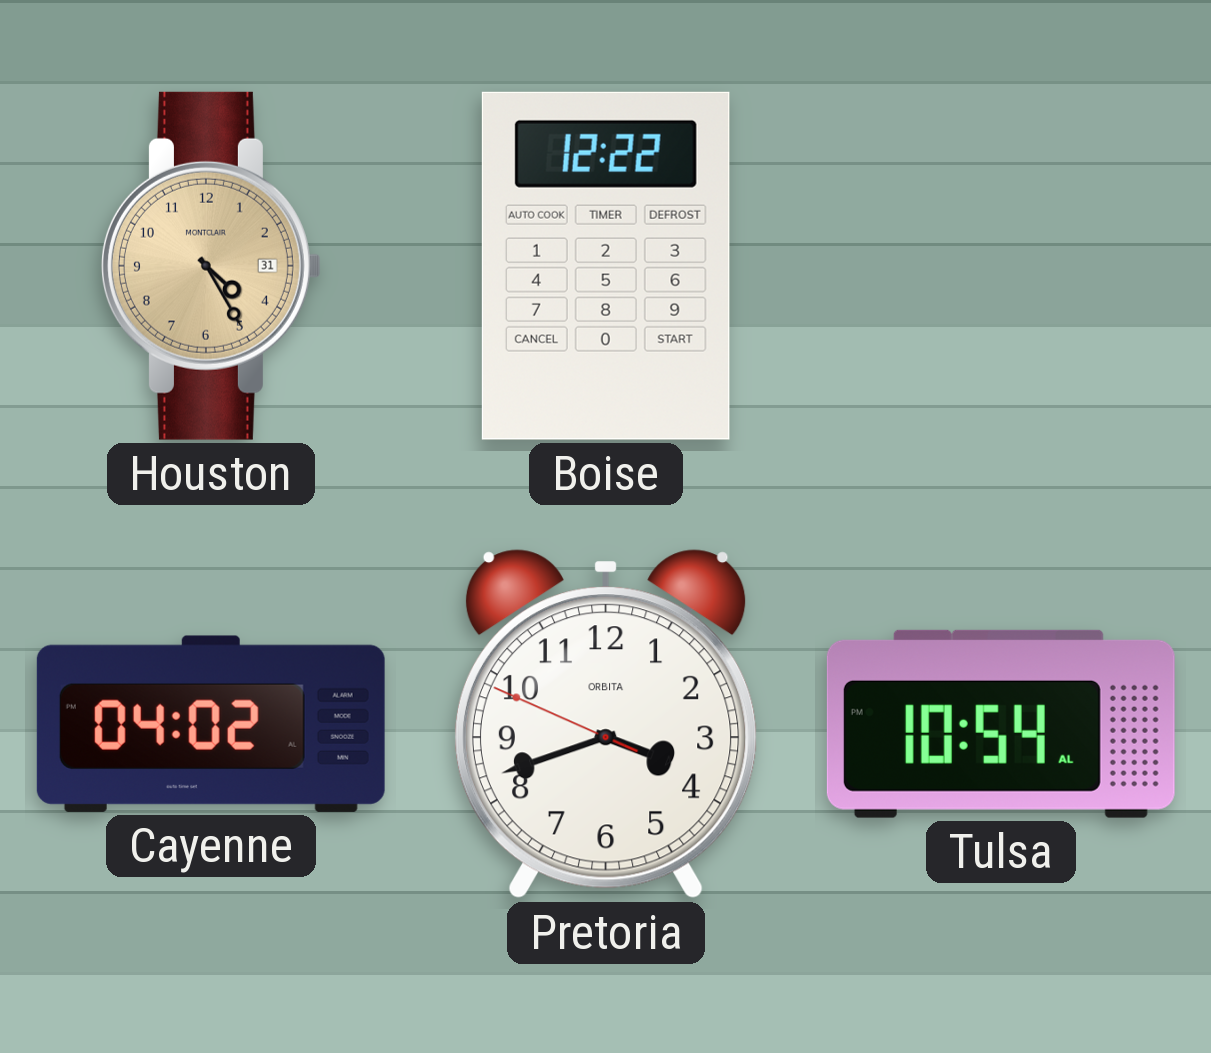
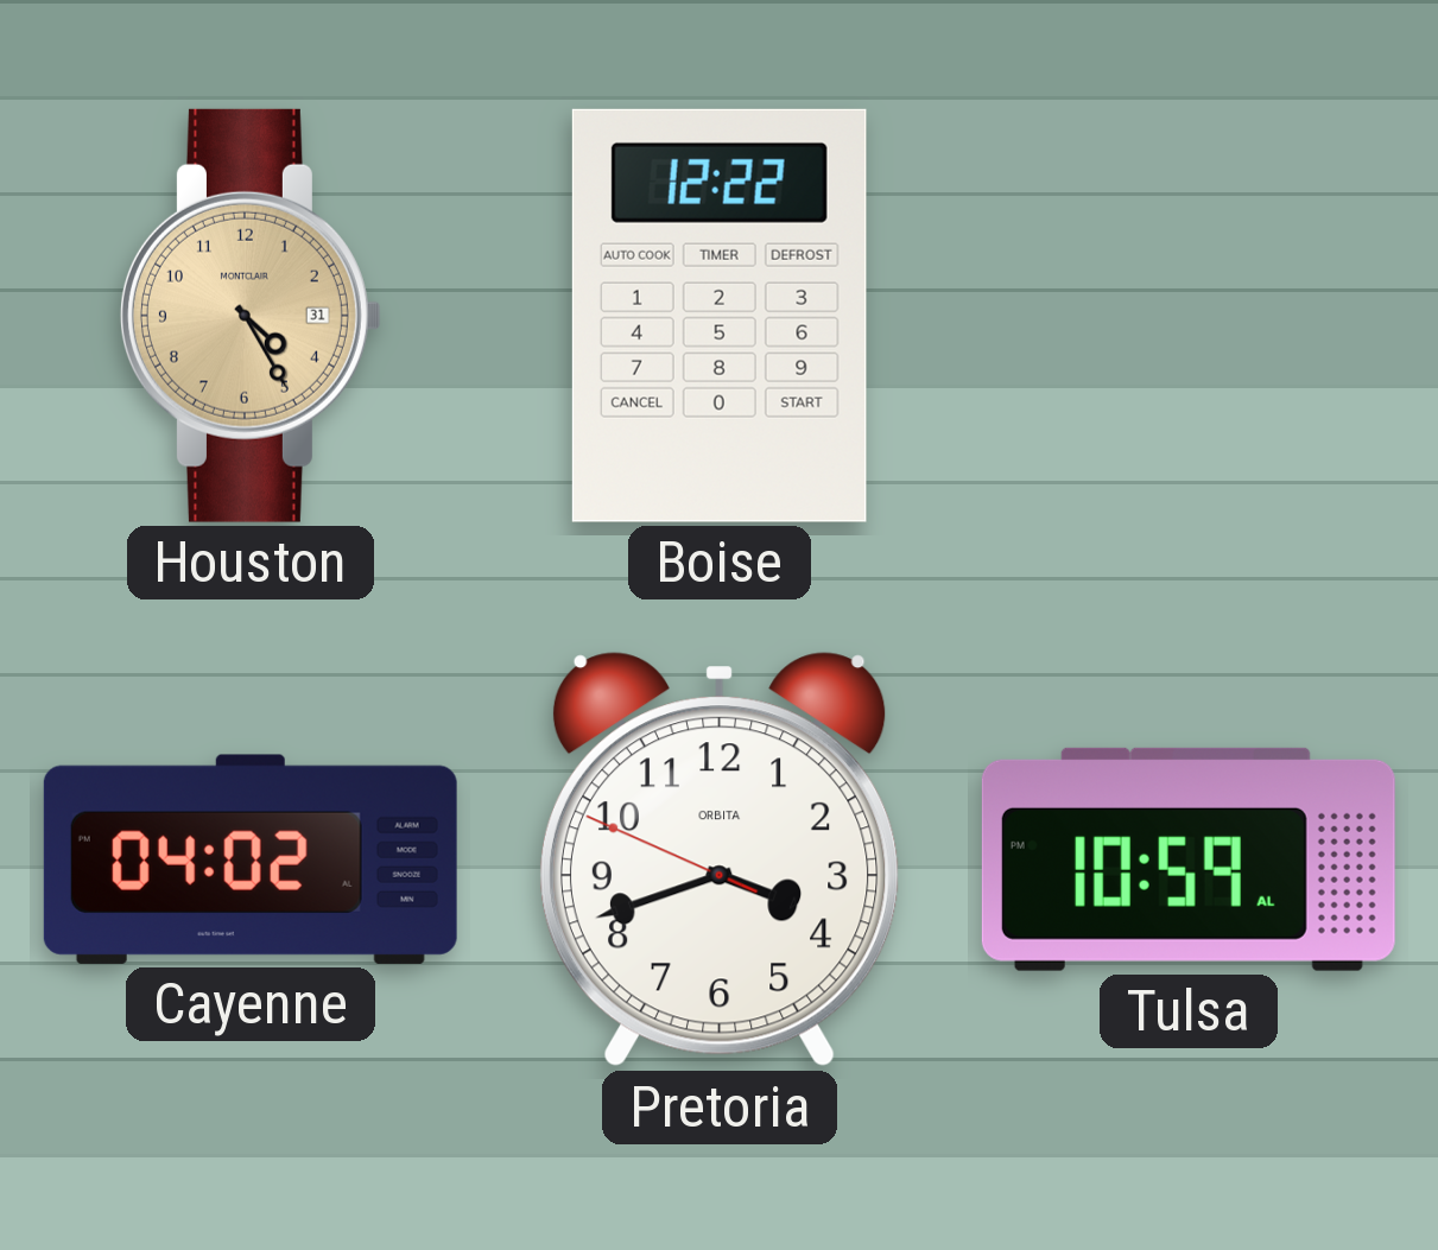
Tulsa: 10:54 -> 10:59 (1189, 859)
